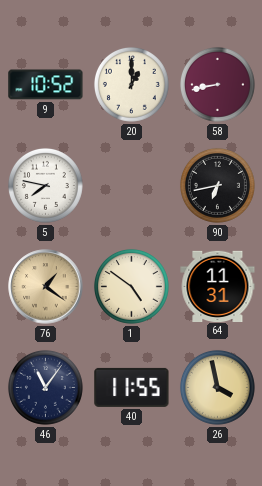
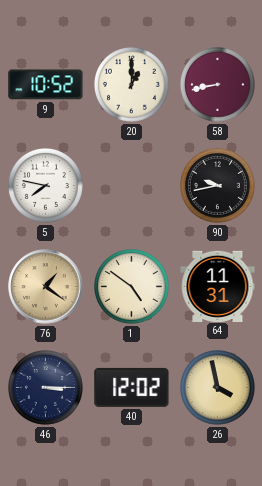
90: 6:43 -> 9:43 (217, 185)
46: 11:06 -> 3:15 (45, 387)
40: 11:55 -> 12:02 (132, 387)
